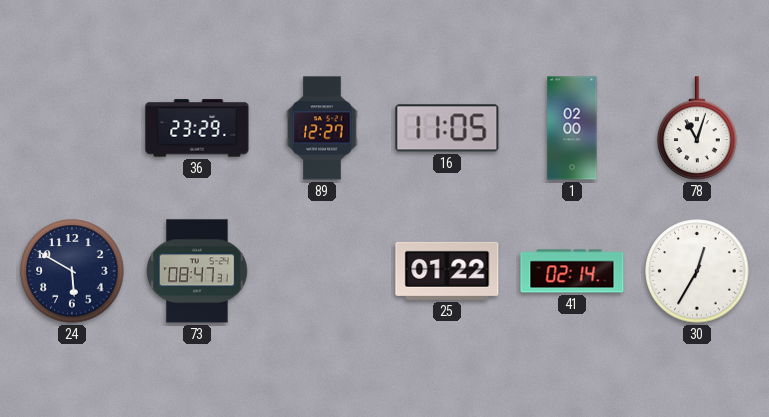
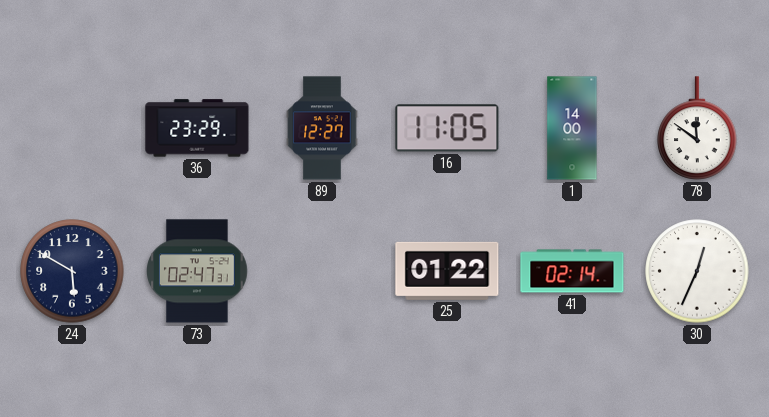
1: 02:00 -> 14:00 (572, 128)
78: 11:03 -> 11:51 (697, 128)
73: 08:47 -> 02:47 (198, 271)
30: 12:35 -> 12:34 (697, 271)
